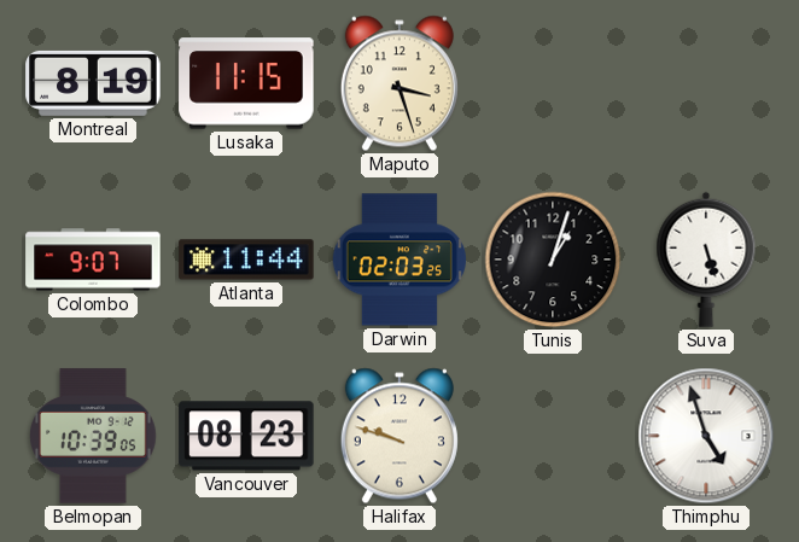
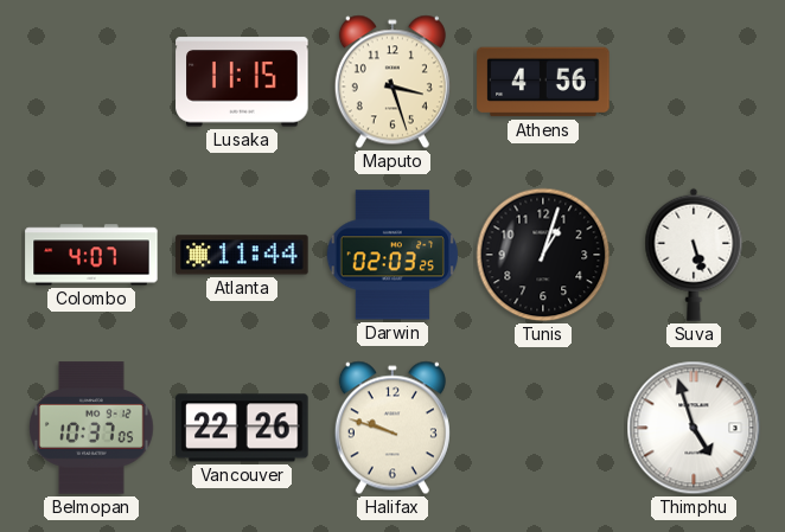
Montreal: 8:19 -> none (93, 83)
Athens: none -> 4:56 (543, 82)
Colombo: 9:07 -> 4:07 (91, 255)
Belmopan: 10:39 -> 10:37 (92, 428)
Vancouver: 08:23 -> 22:26 (242, 428)
